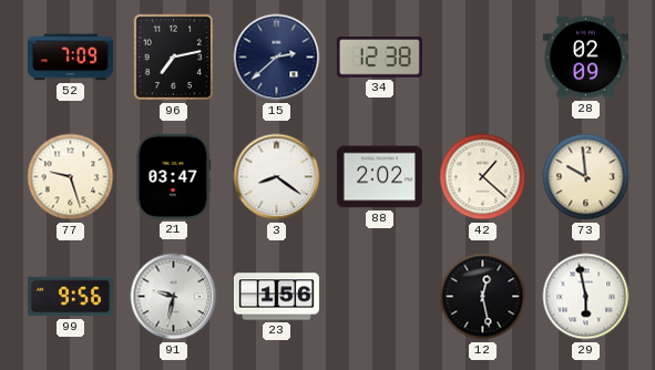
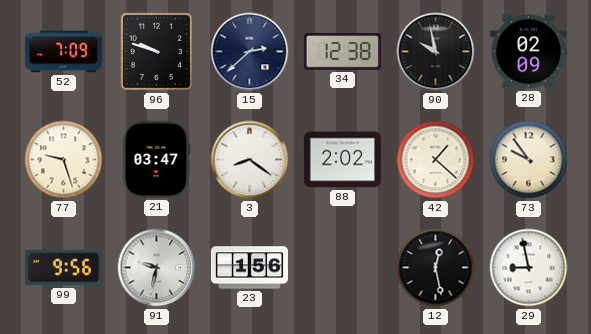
96: 7:13 -> 9:48 (156, 52)
90: none -> 9:58 (436, 52)
73: 9:59 -> 9:54 (529, 160)
29: 5:58 -> 8:58 (529, 268)
